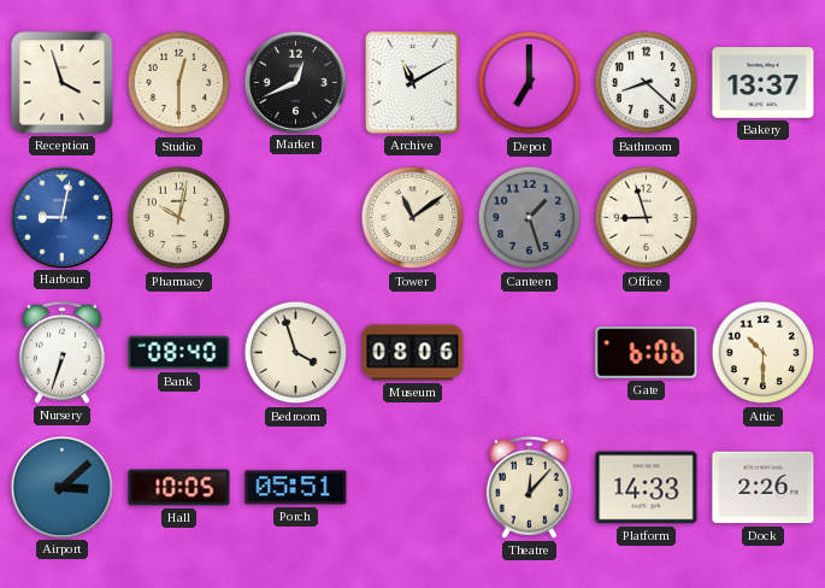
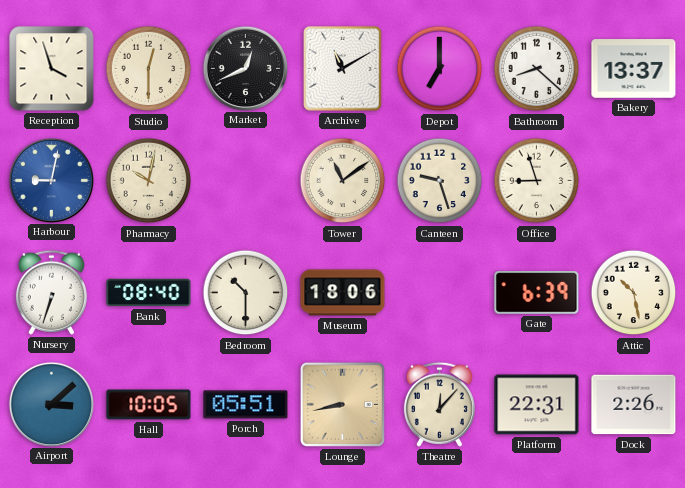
Canteen: 1:27 -> 9:27 (440, 181)
Canteen dial: grey -> cream (440, 181)
Bedroom: 3:57 -> 10:30 (246, 293)
Museum: 08:06 -> 18:06 (343, 293)
Gate: 6:06 -> 6:39 (537, 293)
Attic: 10:30 -> 10:28 (634, 293)
Lounge: none -> 8:43 (342, 404)
Platform: 14:33 -> 22:31 (537, 405)
